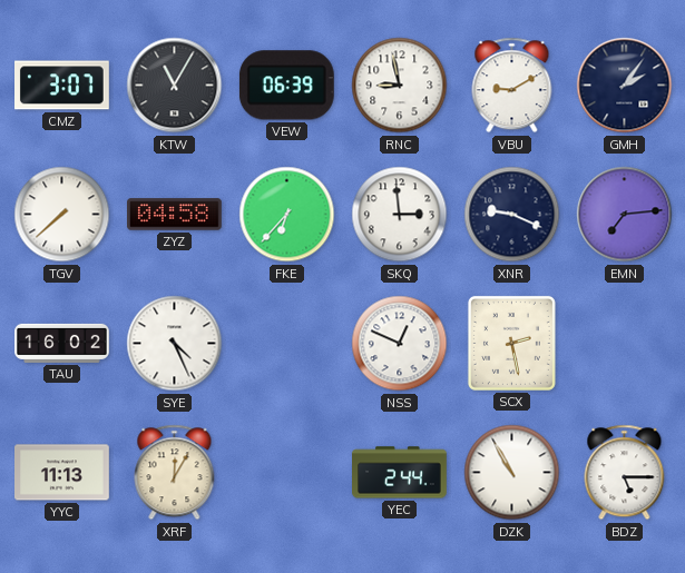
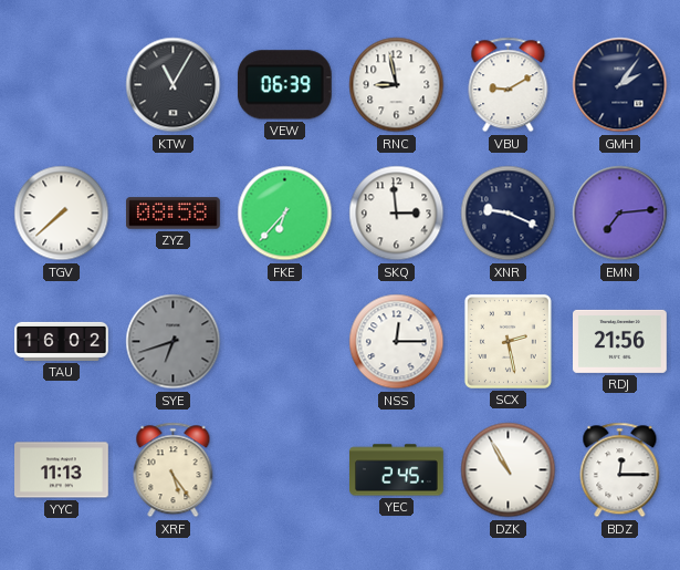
CMZ: 3:07 -> none (62, 86)
ZYZ: 04:58 -> 08:58 (174, 214)
SYE: 4:26 -> 6:42 (174, 342)
SYE dial: white -> grey (174, 342)
NSS: 12:49 -> 12:15 (397, 342)
RDJ: none -> 21:56 (620, 341)
XRF: 12:05 -> 5:24 (174, 470)
YEC: 2:44 -> 2:45 (397, 470)
BDZ: 5:15 -> 12:15 (620, 470)
